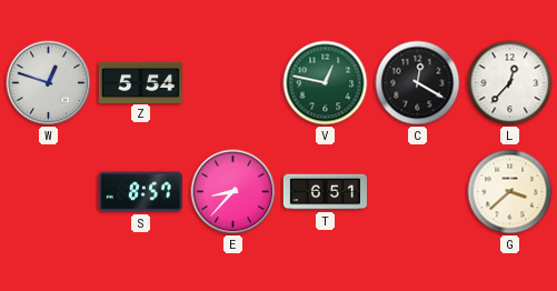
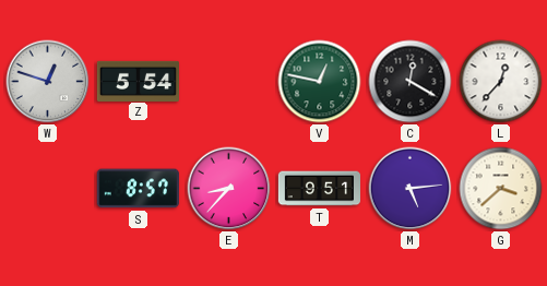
T: 6:51 -> 9:51 (319, 189)
M: none -> 5:14 (411, 189)
